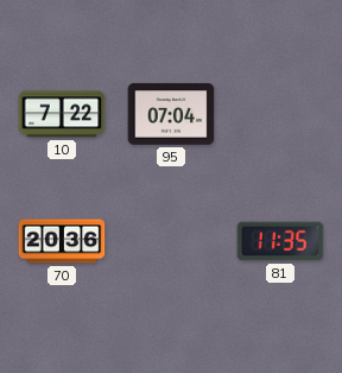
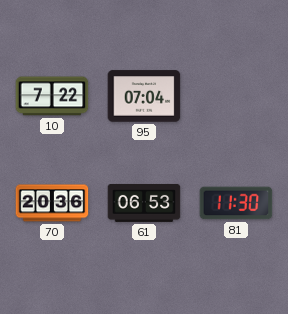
61: none -> 06:53 (144, 203)
81: 11:35 -> 11:30 (236, 203)
